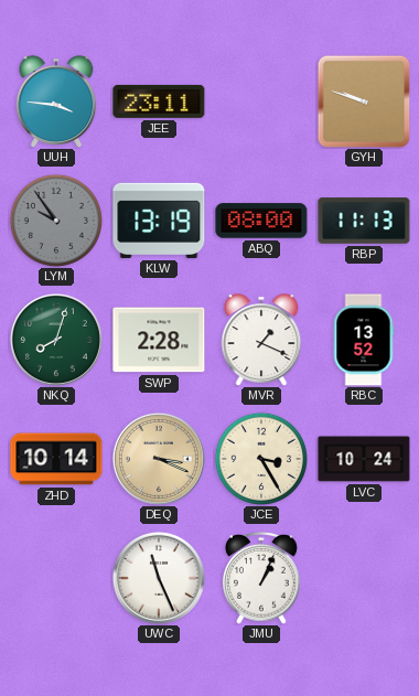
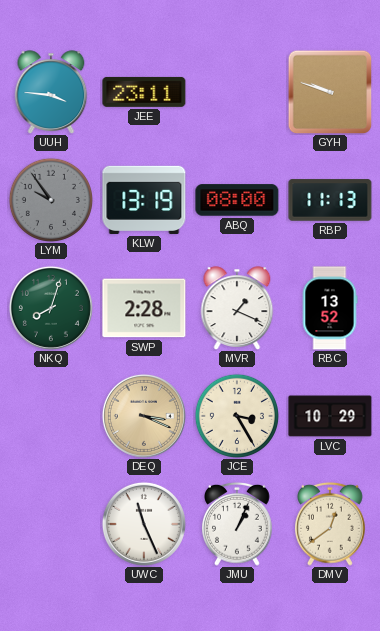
ZHD: 10:14 -> none (56, 459)
LVC: 10:24 -> 10:29 (330, 416)
DMV: none -> 12:39 (331, 524)
